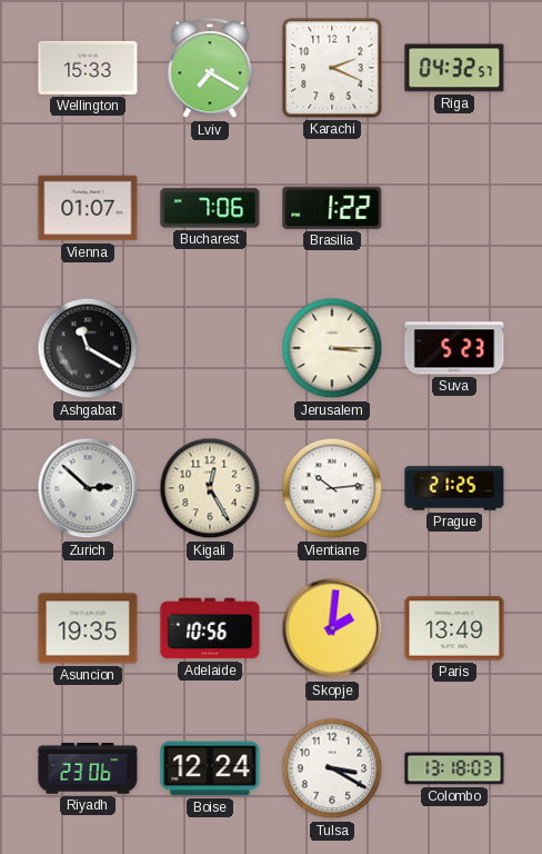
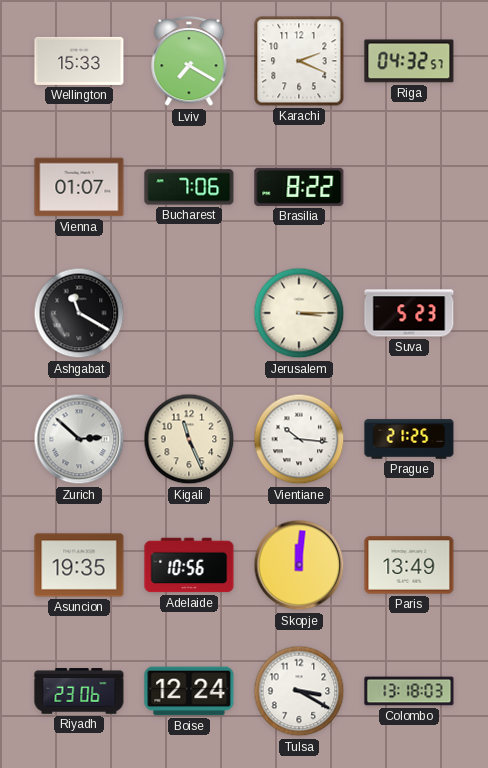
Brasilia: 1:22 -> 8:22 (299, 187)
Kigali: 12:25 -> 11:26 (189, 439)
Vientiane: 10:14 -> 10:16 (299, 439)
Skopje: 2:01 -> 12:01 (299, 565)
